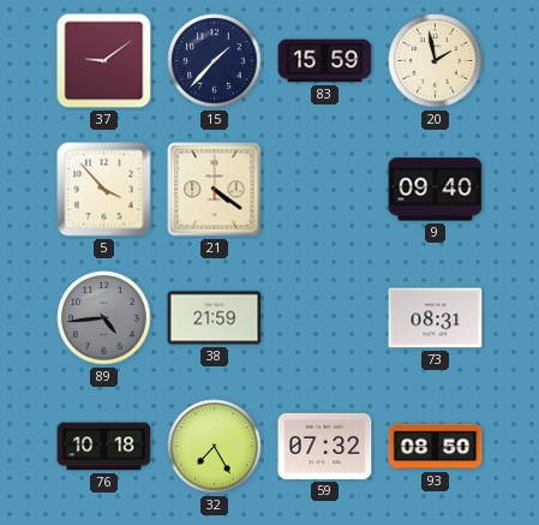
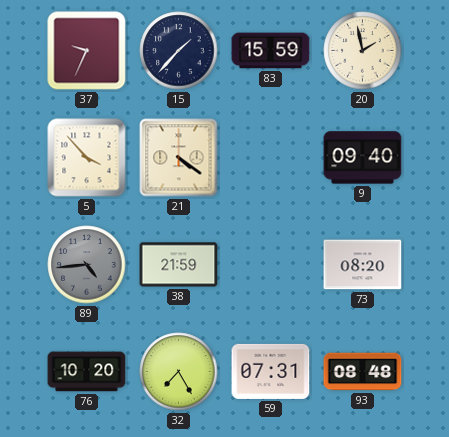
37: 9:09 -> 9:34 (87, 51)
73: 08:31 -> 08:20 (363, 265)
76: 10:18 -> 10:20 (87, 372)
59: 07:32 -> 07:31 (271, 371)
93: 08:50 -> 08:48 (363, 372)
